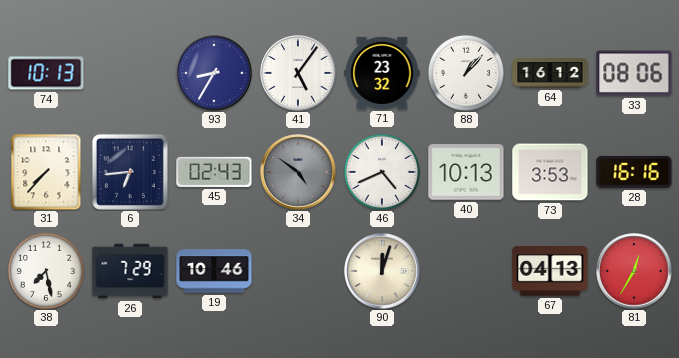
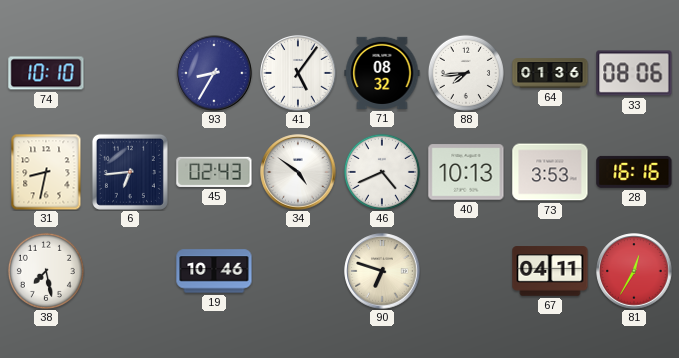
74: 10:13 -> 10:10 (46, 73)
71: 23:32 -> 08:32 (382, 73)
88: 1:07 -> 7:44 (466, 73)
64: 16:12 -> 01:36 (550, 73)
31: 7:37 -> 8:32 (46, 172)
34 dial: grey -> white (298, 172)
26: 7:29 -> none (130, 271)
90: 12:03 -> 6:48 (382, 271)
67: 04:13 -> 04:11 (550, 271)
